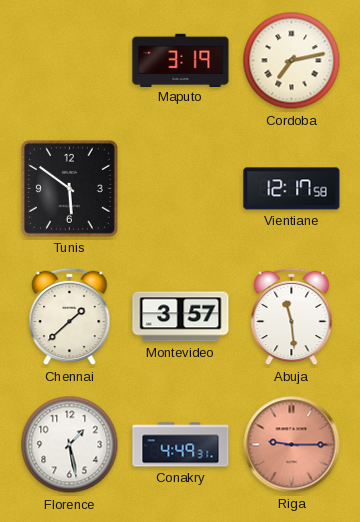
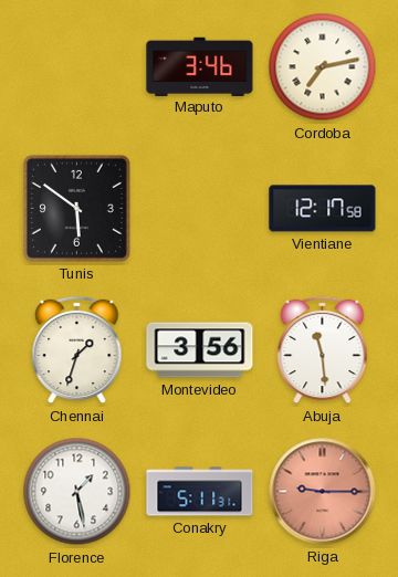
Maputo: 3:19 -> 3:46 (200, 66)
Chennai: 1:38 -> 1:33 (77, 350)
Montevideo: 3:57 -> 3:56 (200, 350)
Conakry: 4:49 -> 5:11 (200, 492)
